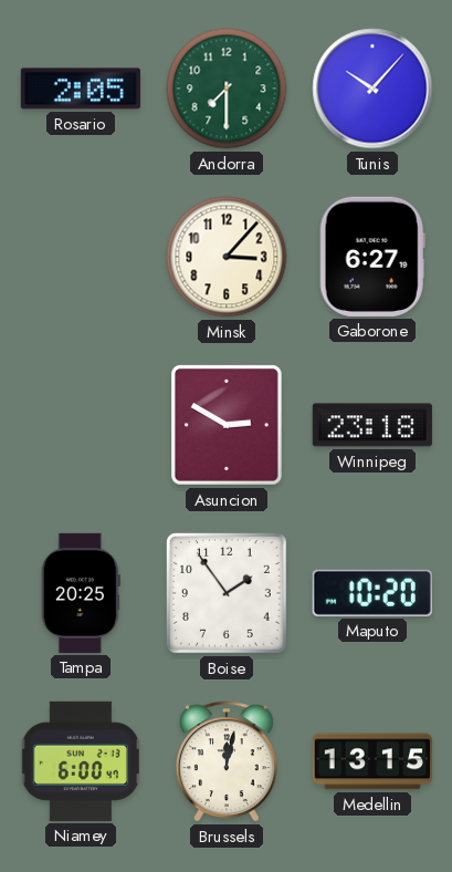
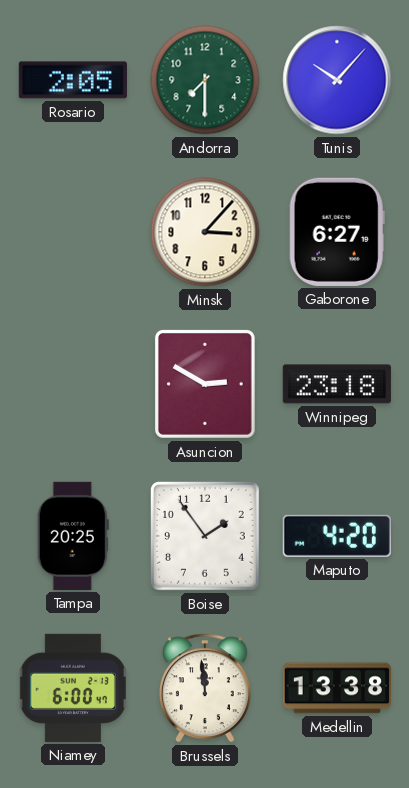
Maputo: 10:20 -> 4:20 (337, 536)
Brussels: 12:02 -> 11:59 (205, 688)
Medellin: 13:15 -> 13:38 (337, 688)
